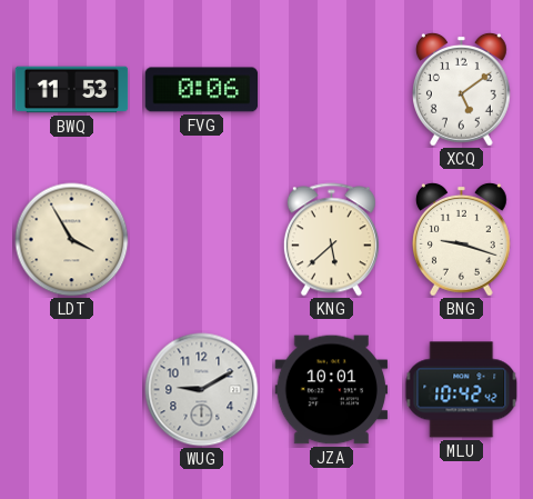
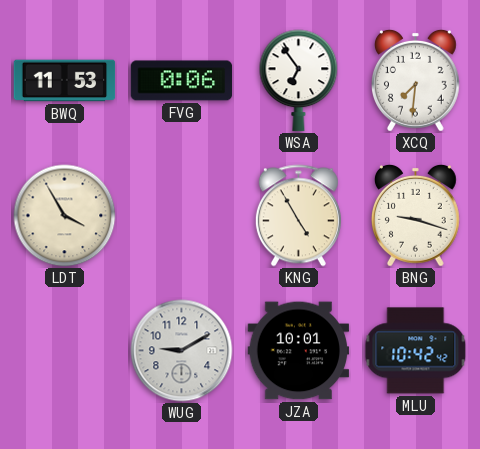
WSA: none -> 6:54 (299, 81)
XCQ: 5:09 -> 7:31 (416, 80)
KNG: 5:38 -> 4:55 (298, 216)
